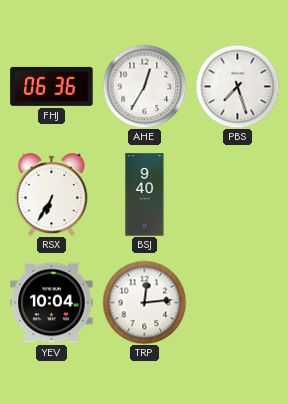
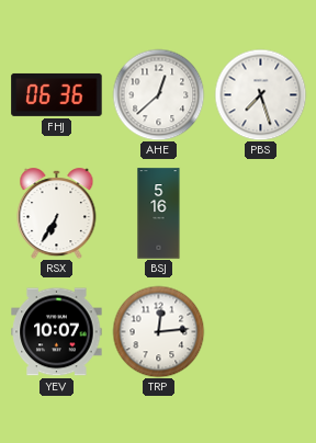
AHE: 12:35 -> 12:38 (158, 94)
BSJ: 9:40 -> 5:16 (159, 214)
YEV: 10:04 -> 10:07 (57, 332)
